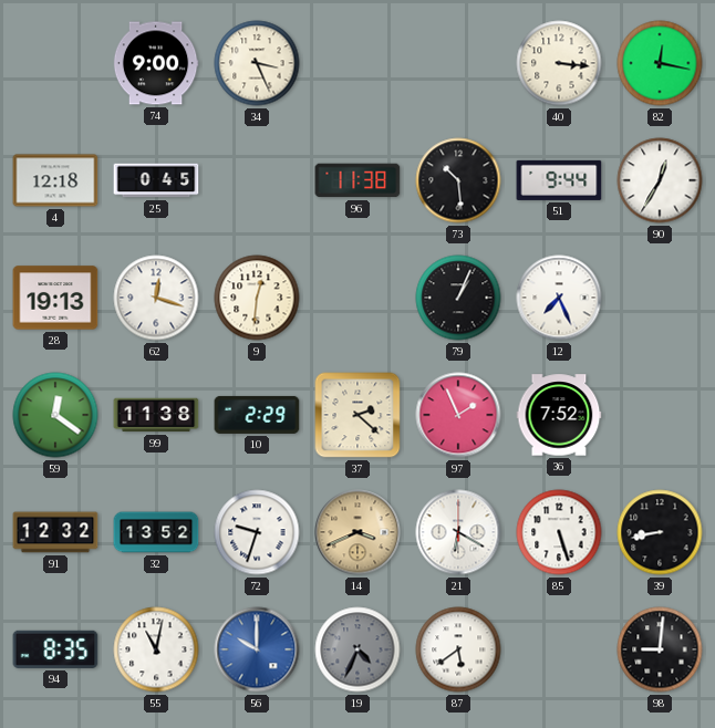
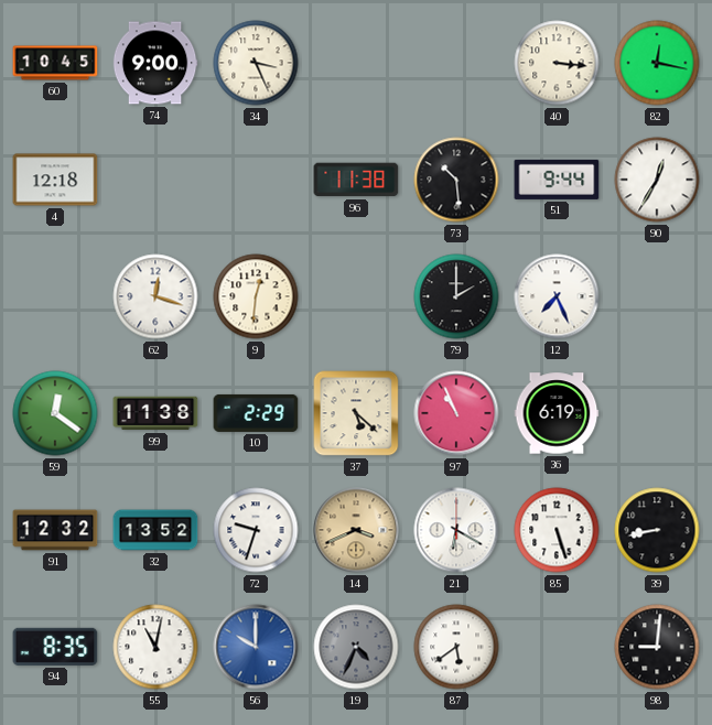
60: none -> 10:45 (55, 63)
25: 0:45 -> none (156, 180)
28: 19:13 -> none (55, 298)
79: 1:04 -> 2:00 (456, 296)
37: 2:22 -> 5:22 (356, 413)
97: 1:56 -> 10:56 (456, 413)
36: 7:52 -> 6:19 (557, 413)
